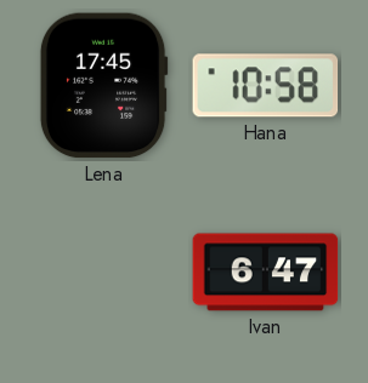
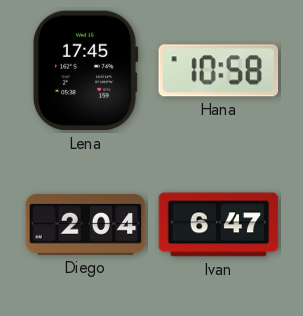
Diego: none -> 2:04 (86, 225)
